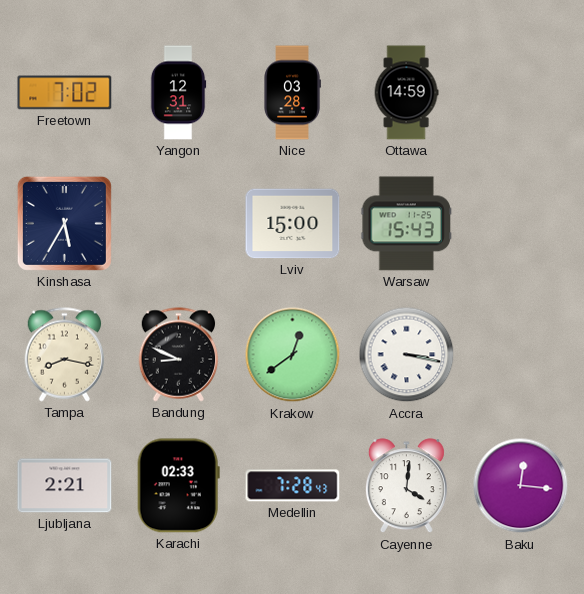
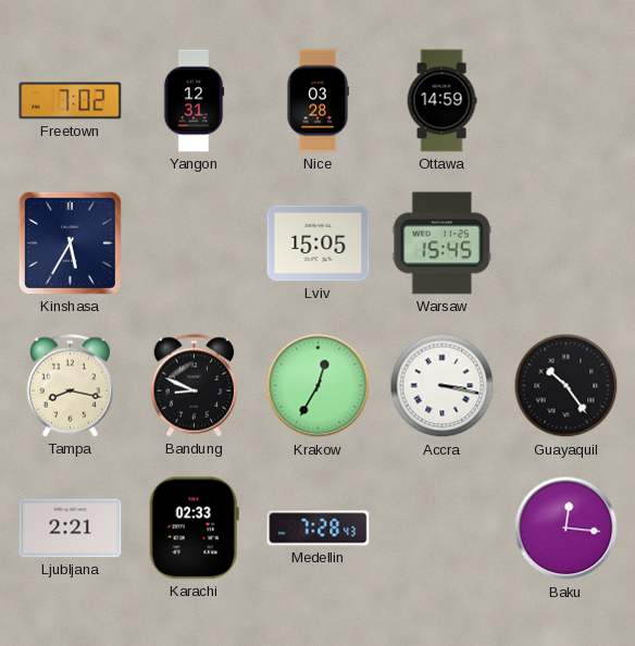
Lviv: 15:00 -> 15:05 (319, 244)
Warsaw: 15:43 -> 15:45 (443, 244)
Krakow: 12:39 -> 12:35 (319, 386)
Guayaquil: none -> 10:24 (566, 386)
Cayenne: 4:01 -> none (406, 486)
